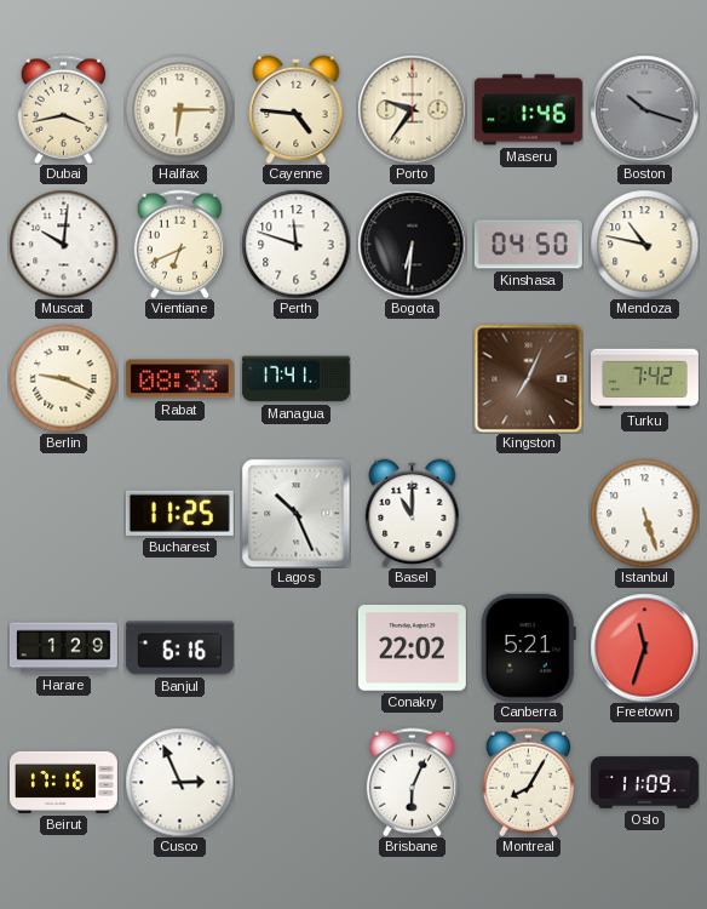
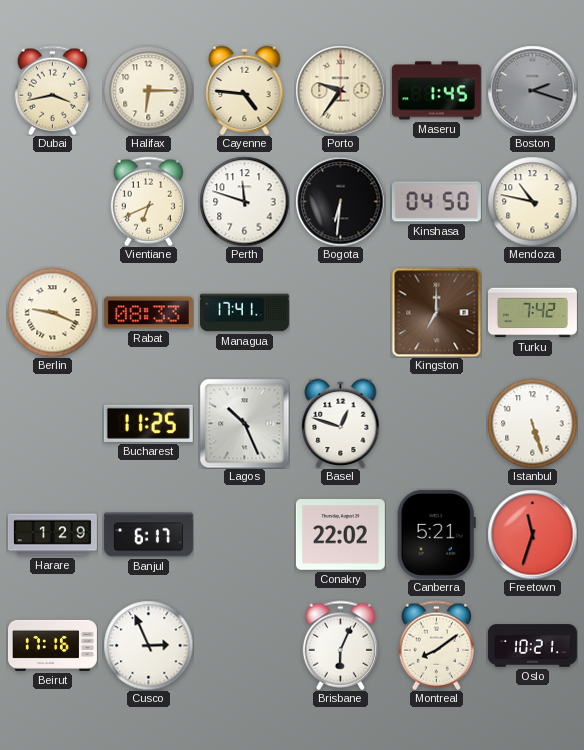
Maseru: 1:46 -> 1:45 (436, 91)
Boston: 10:18 -> 2:18 (532, 90)
Muscat: 10:01 -> none (63, 244)
Kingston: 7:04 -> 7:00 (436, 312)
Basel: 11:00 -> 12:48 (341, 423)
Banjul: 6:16 -> 6:17 (148, 535)
Montreal: 8:05 -> 8:09 (436, 645)
Oslo: 11:09 -> 10:21 (532, 646)
